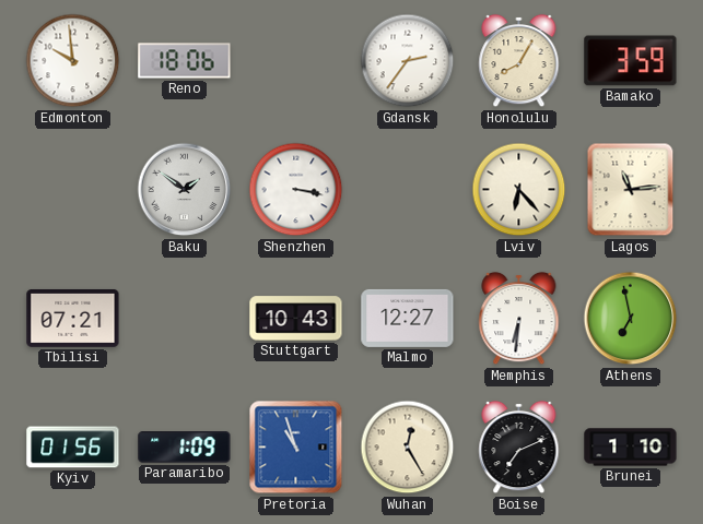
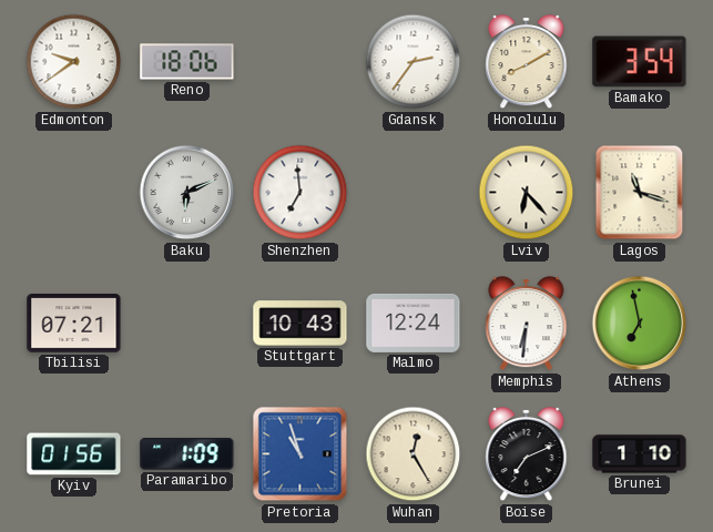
Edmonton: 9:59 -> 9:39 (74, 62)
Honolulu: 8:05 -> 8:10 (527, 62)
Bamako: 3:59 -> 3:54 (640, 62)
Baku: 1:51 -> 6:11 (187, 193)
Shenzhen: 3:17 -> 6:59 (301, 193)
Lagos: 11:14 -> 11:18 (640, 193)
Malmo: 12:27 -> 12:24 (414, 323)
